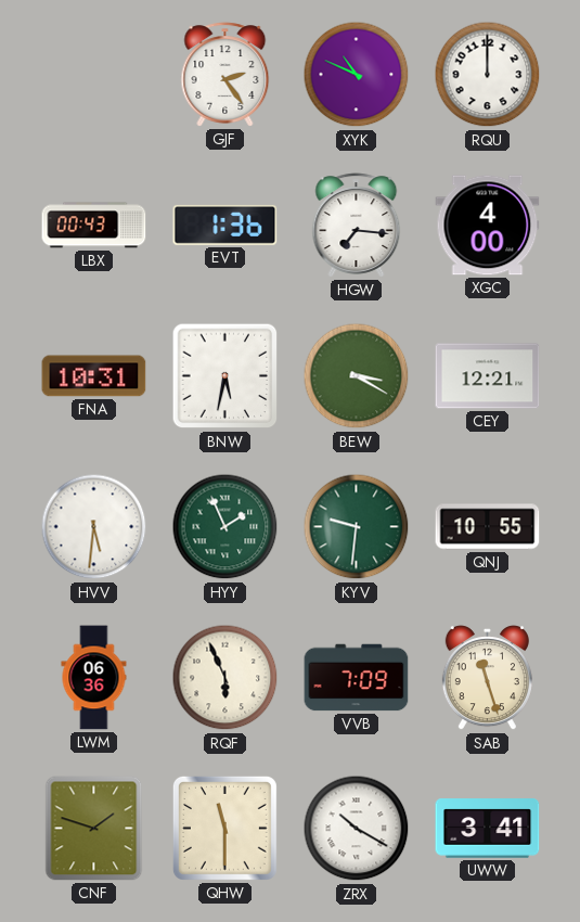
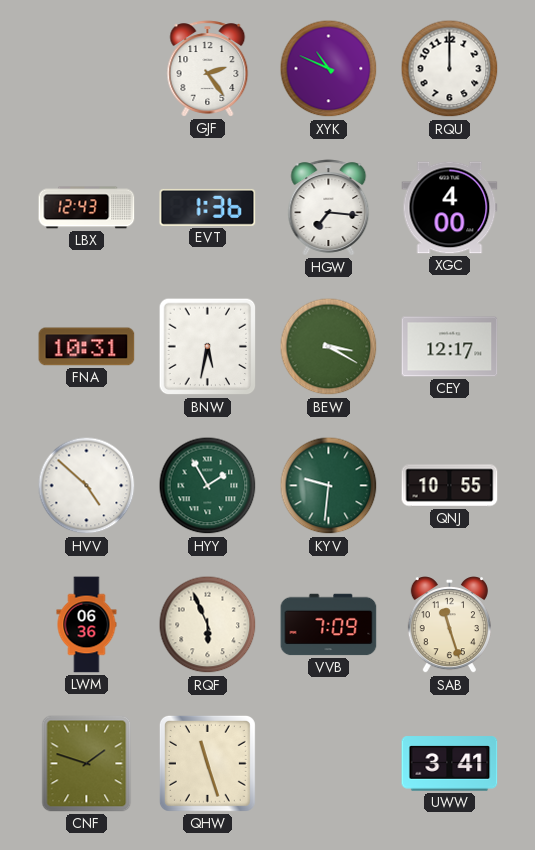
LBX: 00:43 -> 12:43 (87, 208)
CEY: 12:21 -> 12:17 (450, 347)
HVV: 5:31 -> 4:52 (87, 486)
HYY: 1:56 -> 1:55 (208, 486)
QHW: 11:30 -> 11:27 (207, 763)
ZRX: 10:20 -> none (357, 829)
